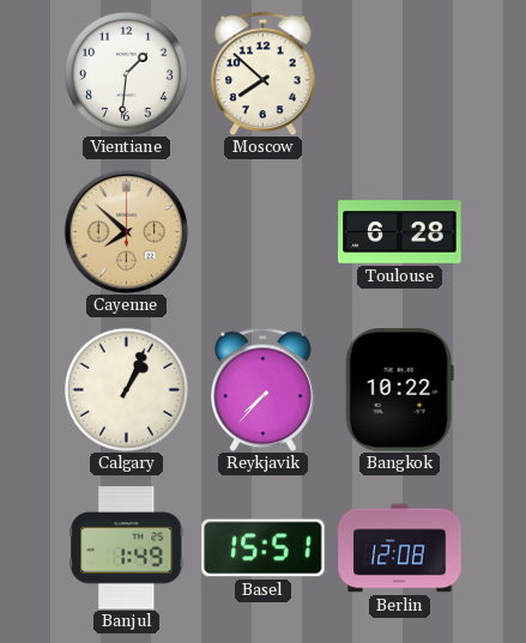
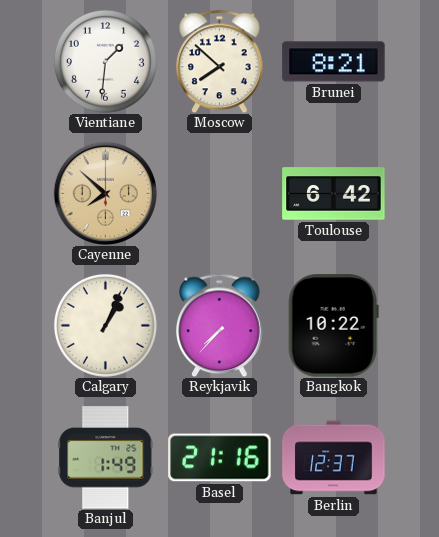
Brunei: none -> 8:21 (334, 62)
Toulouse: 6:28 -> 6:42 (334, 194)
Basel: 15:51 -> 21:16 (220, 458)
Berlin: 12:08 -> 12:37 (334, 458)
